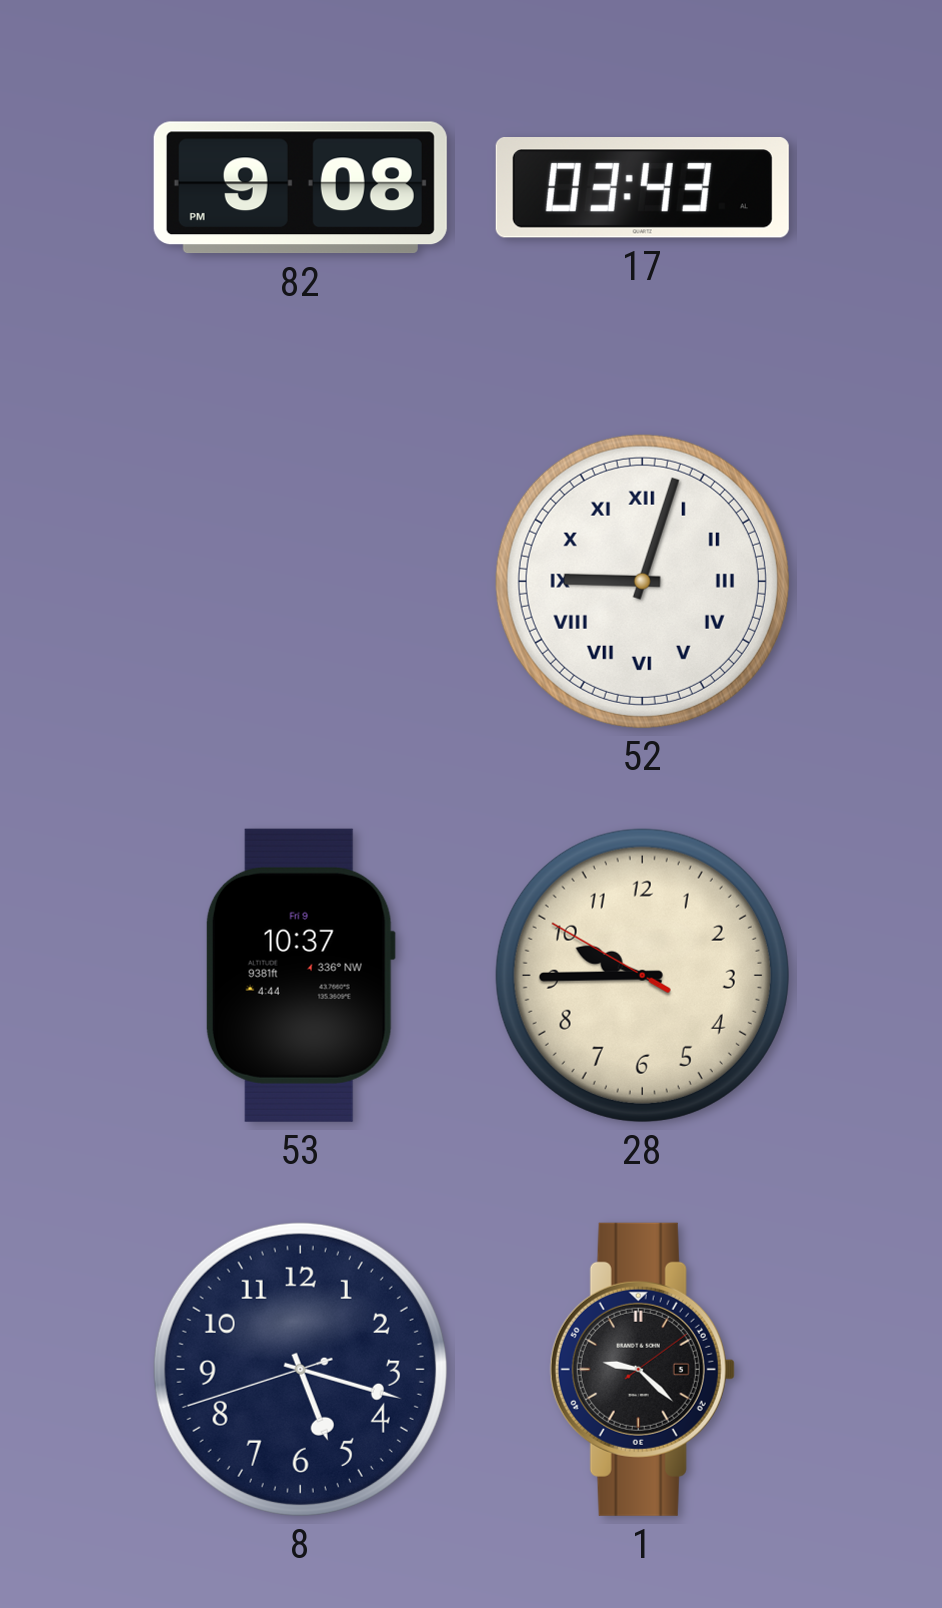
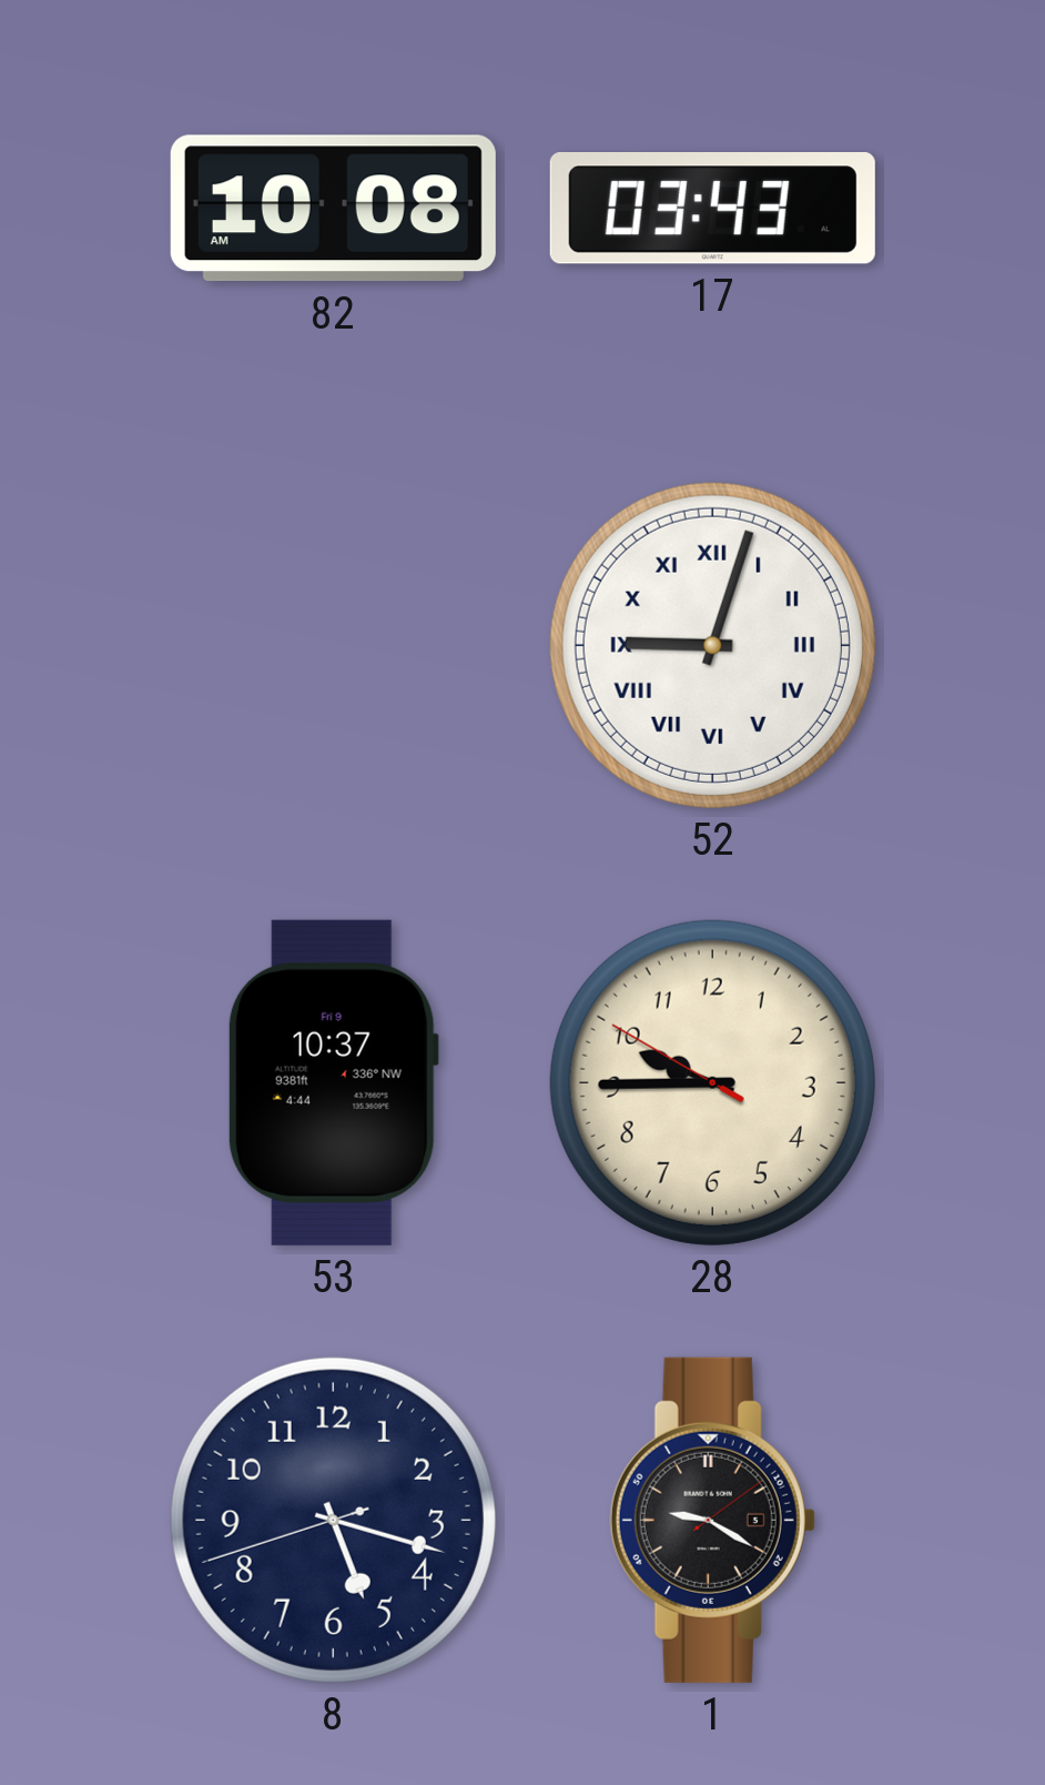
82: 9:08 -> 10:08 (333, 209)
1: 9:22 -> 9:20 (712, 1520)
